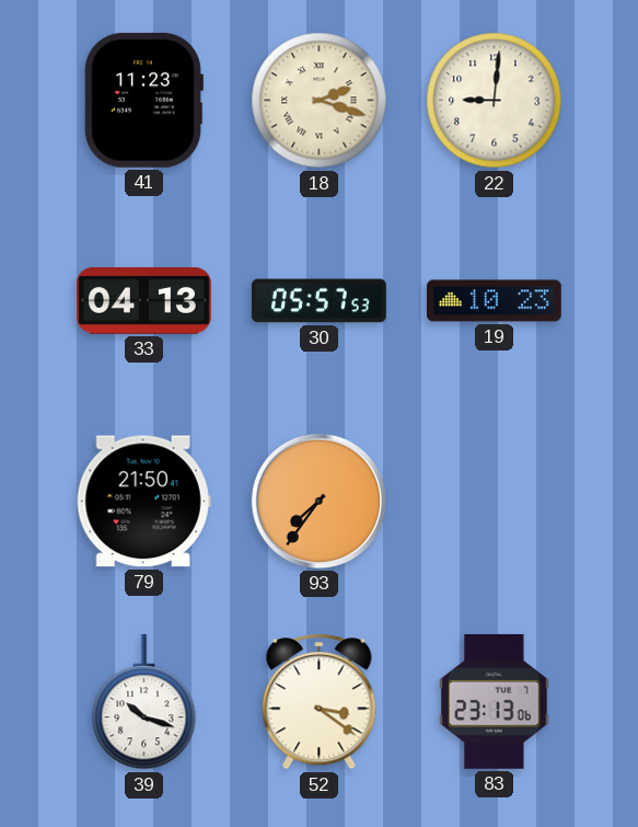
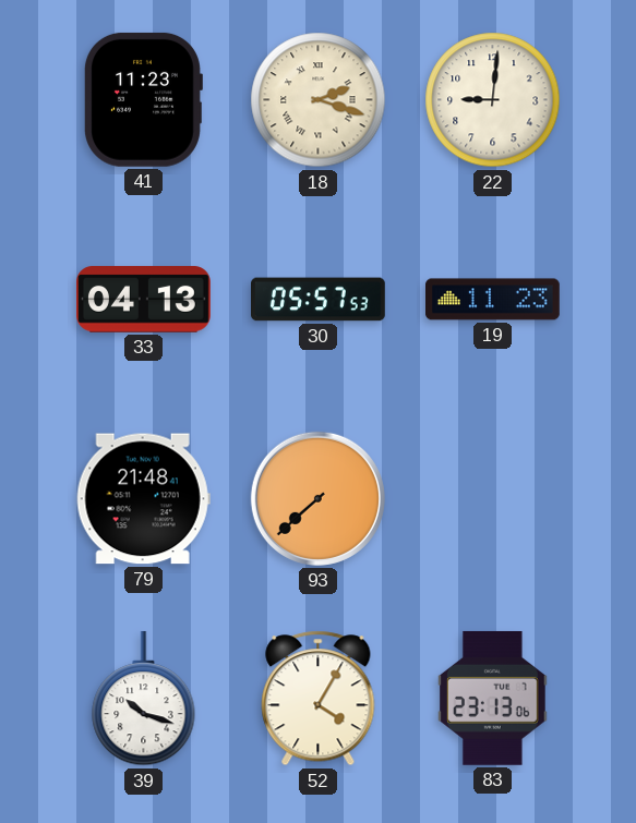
19: 10:23 -> 11:23 (493, 300)
79: 21:50 -> 21:48 (143, 499)
93: 7:36 -> 7:38 (317, 498)
52: 3:21 -> 4:05 (319, 699)
